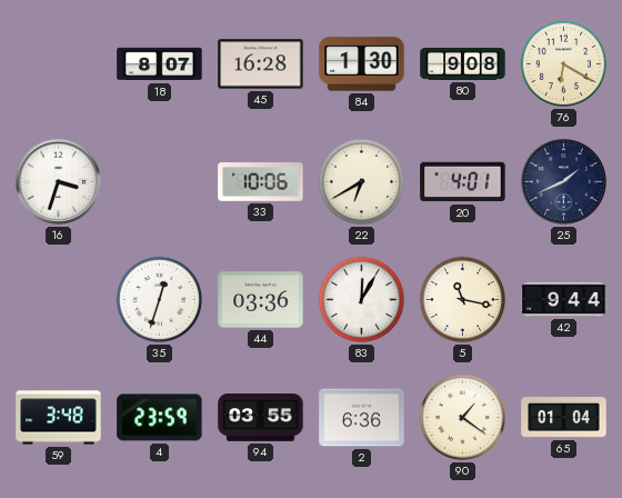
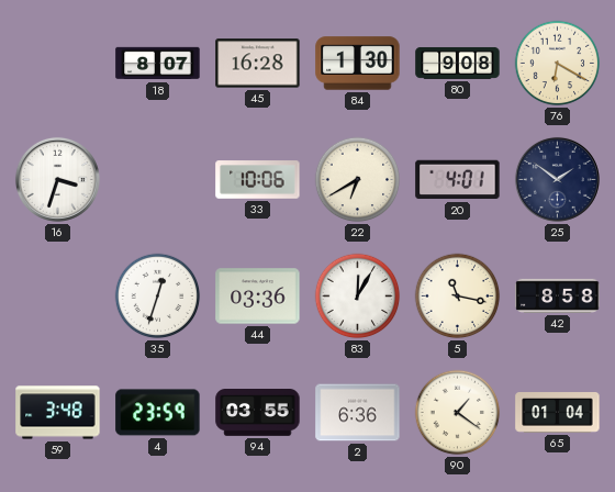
25: 1:41 -> 1:51 (557, 179)
42: 9:44 -> 8:58 (558, 295)
